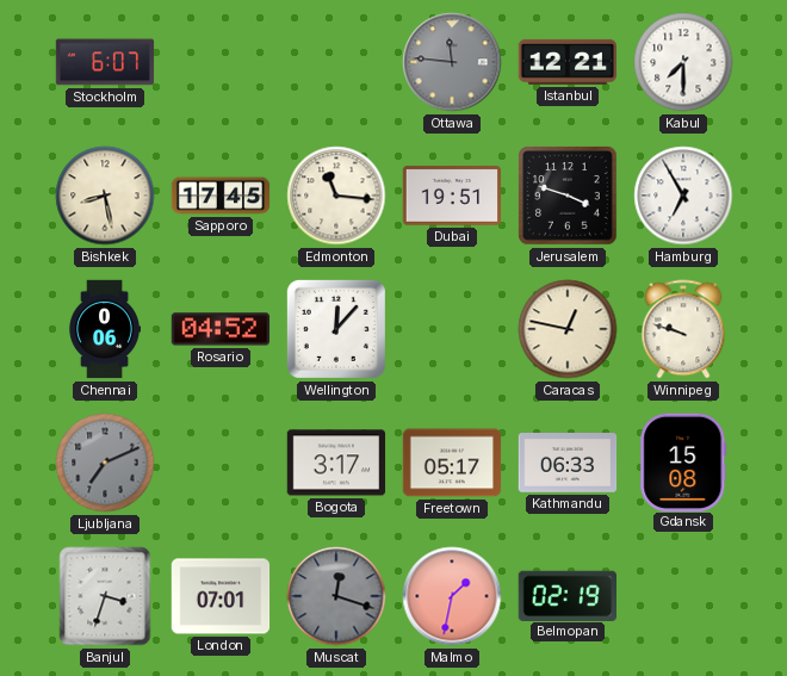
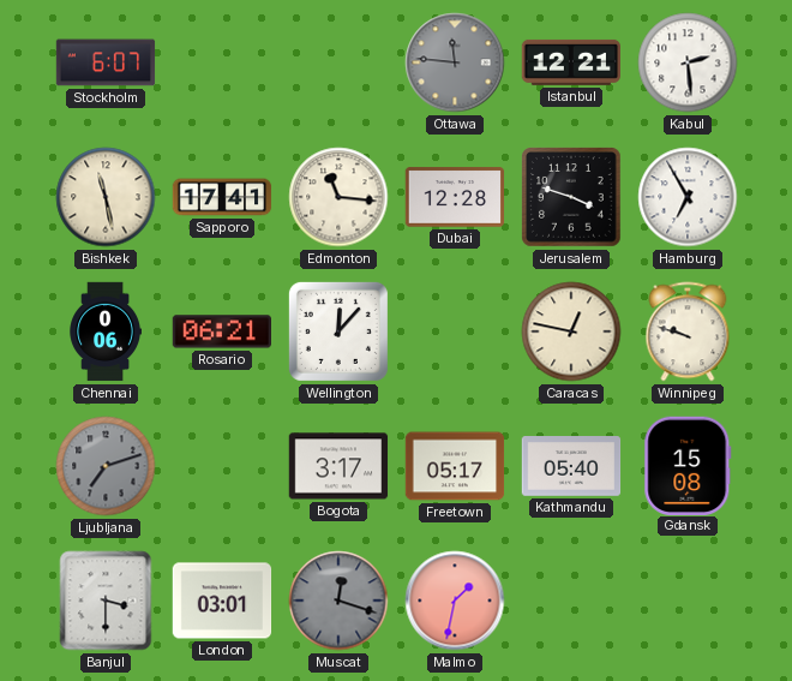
Kabul: 7:30 -> 2:29 (688, 62)
Bishkek: 8:28 -> 11:28 (106, 197)
Sapporo: 17:45 -> 17:41 (222, 197)
Dubai: 19:51 -> 12:28 (455, 197)
Rosario: 04:52 -> 06:21 (221, 331)
Ljubljana: 7:11 -> 7:12 (106, 466)
Kathmandu: 06:33 -> 05:40 (571, 467)
Banjul: 3:33 -> 3:30 (106, 601)
London: 07:01 -> 03:01 (222, 601)
Belmopan: 02:19 -> none (566, 595)
